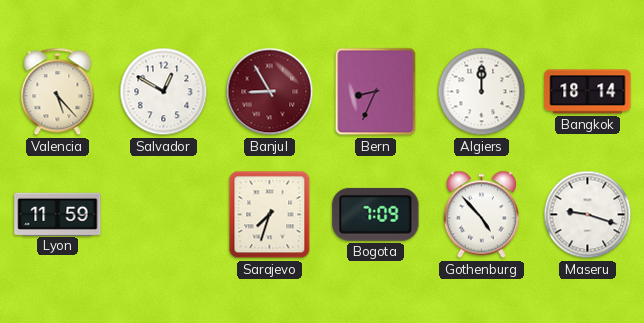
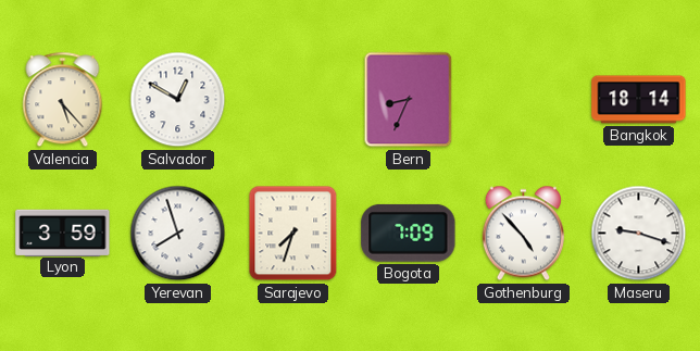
Banjul: 8:55 -> none (270, 92)
Algiers: 12:00 -> none (482, 92)
Lyon: 11:59 -> 3:59 (63, 233)
Yerevan: none -> 7:57 (178, 234)
